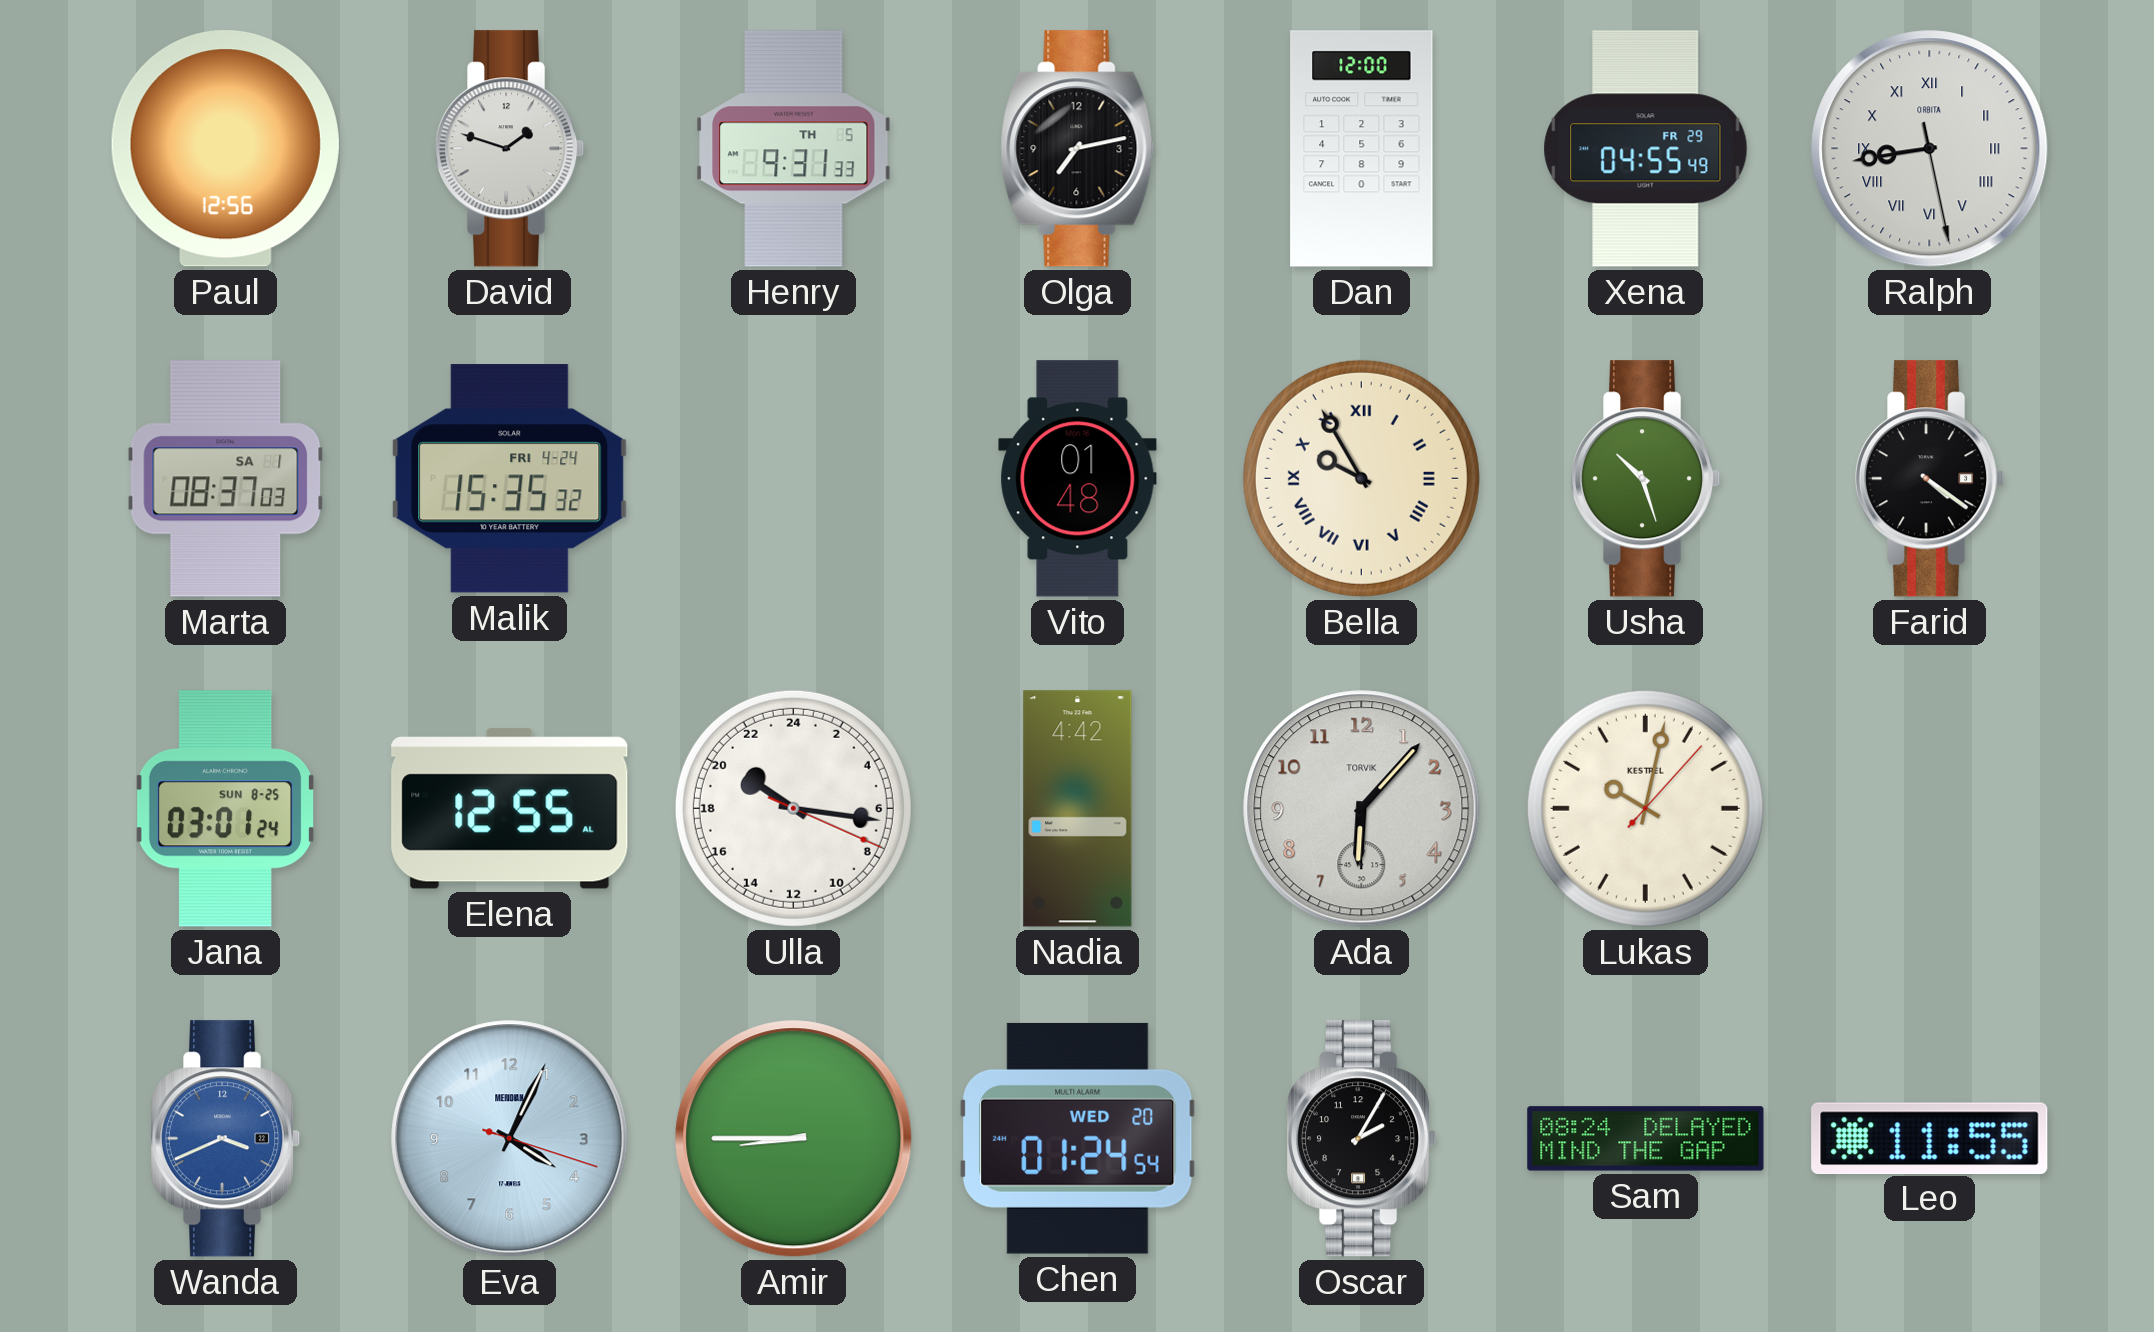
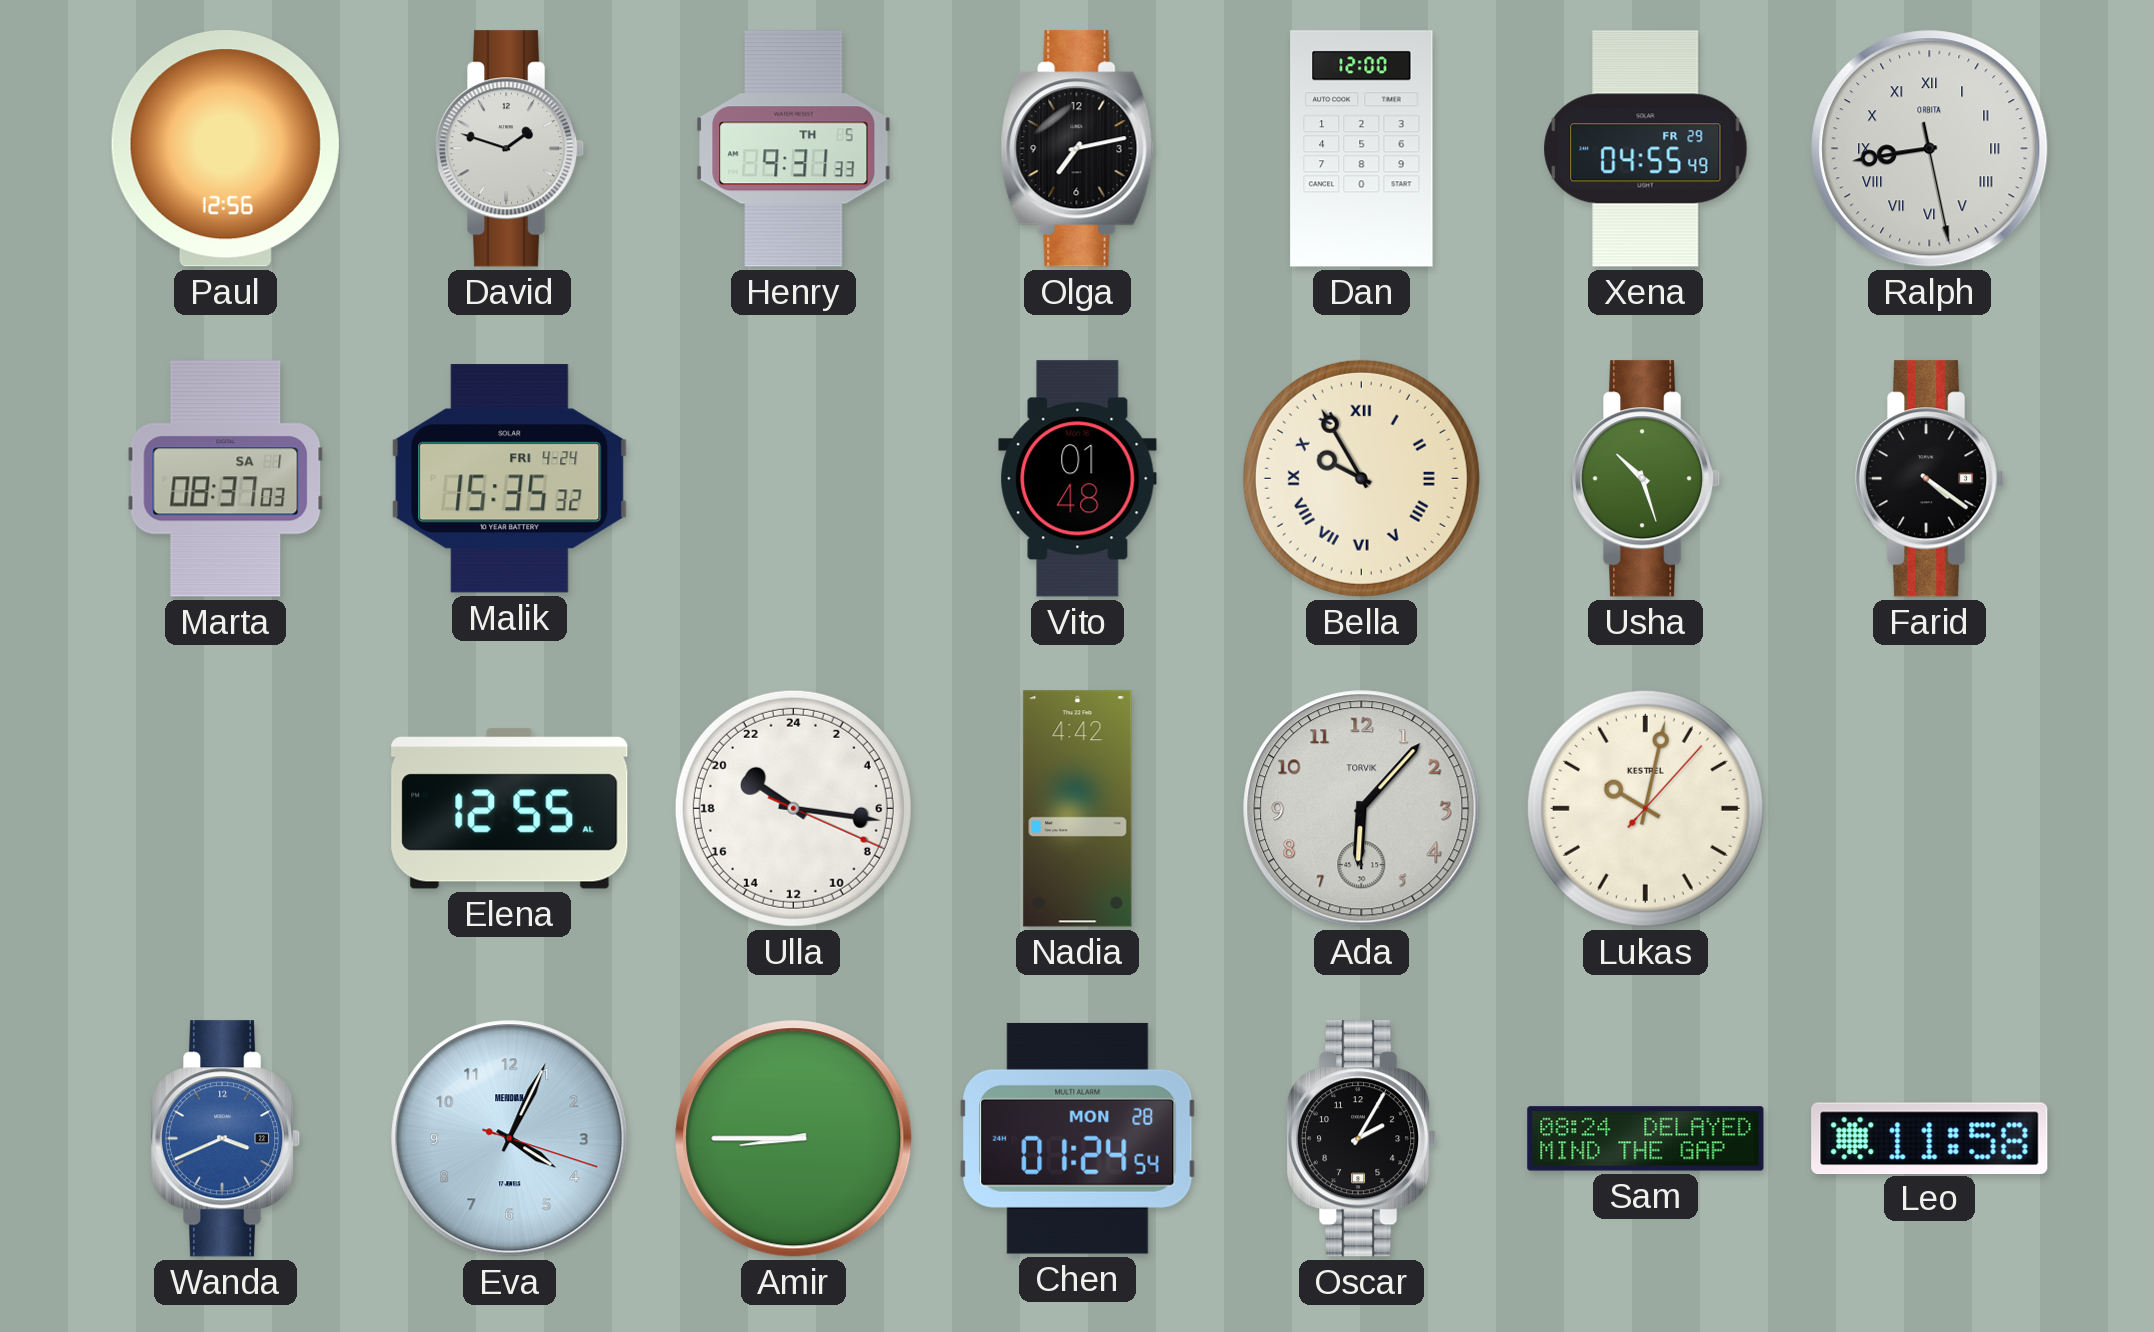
Jana: 03:01 -> none (225, 809)
Chen date: WED 20 -> MON 28 (1078, 1138)
Leo: 11:55 -> 11:58 (1930, 1138)
